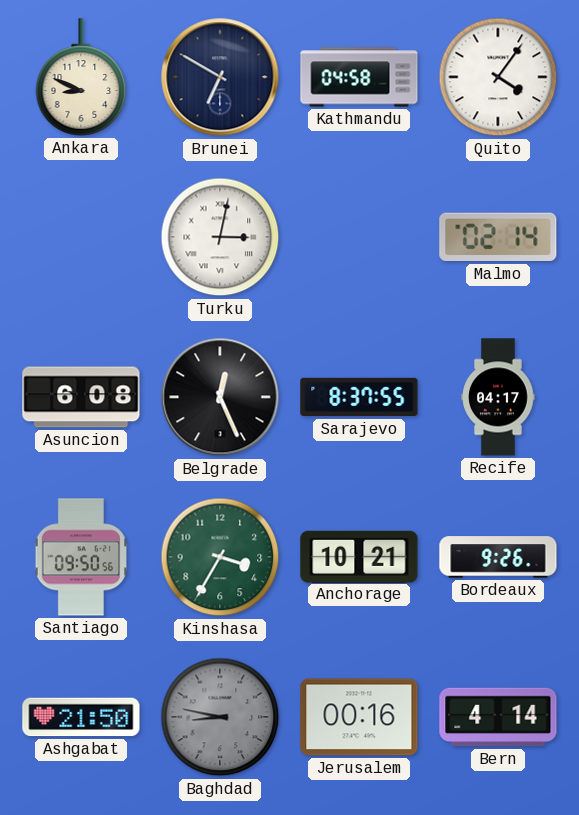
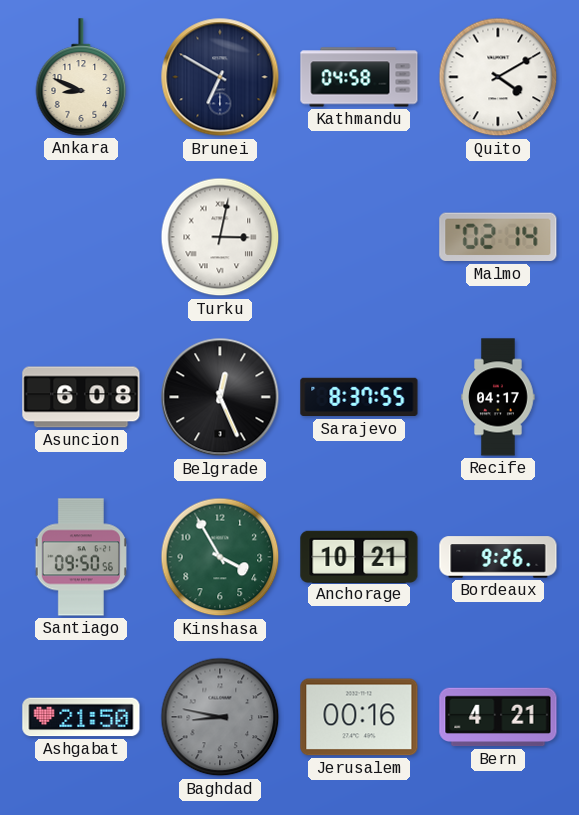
Quito: 4:06 -> 4:10 (498, 77)
Kinshasa: 3:35 -> 3:55 (220, 557)
Bern: 4:14 -> 4:21 (498, 717)
